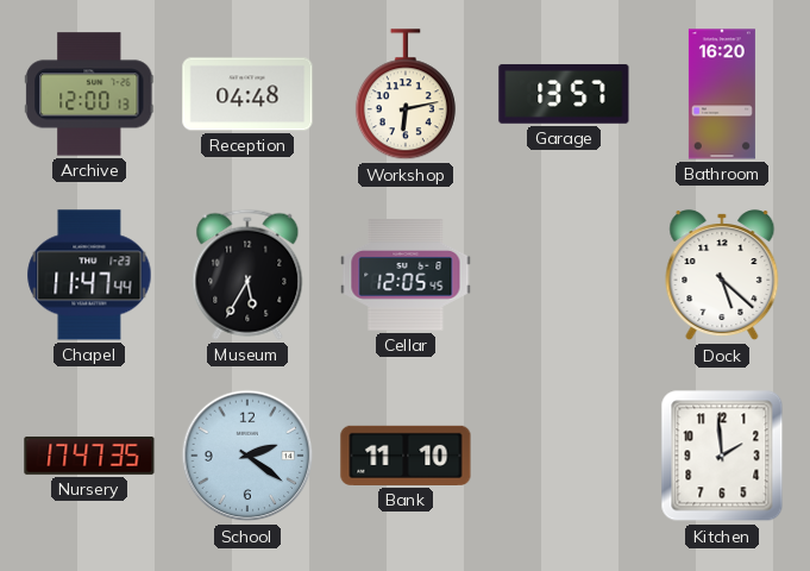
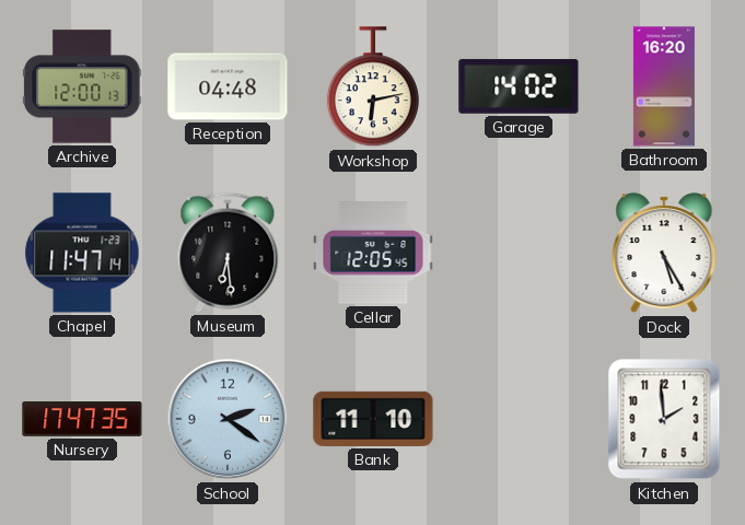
Garage: 13:57 -> 14:02 (519, 86)
Chapel: 11:47:44 -> 11:47:14 (82, 253)
Museum: 5:35 -> 6:29 (228, 253)
Dock: 5:22 -> 5:25 (664, 254)
